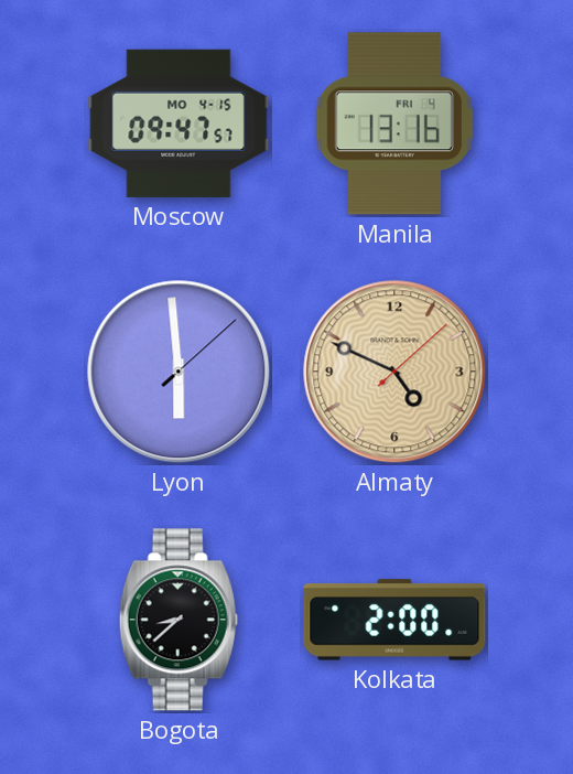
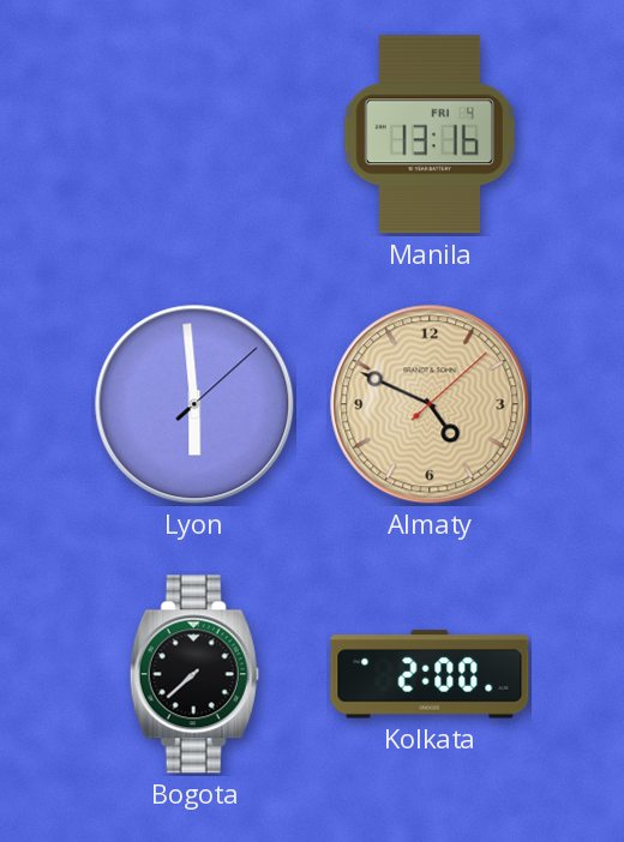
Moscow: 09:47 -> none (179, 123)
Bogota: 8:38 -> 7:38 (194, 674)
